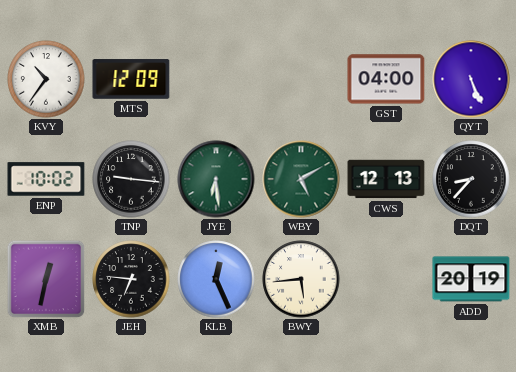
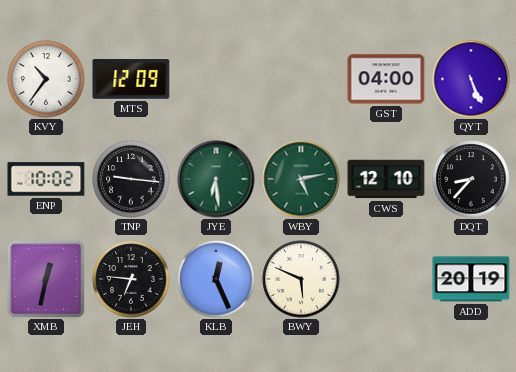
WBY: 5:10 -> 5:13 (301, 179)
CWS: 12:13 -> 12:10 (386, 179)
BWY: 5:44 -> 5:49 (301, 279)
